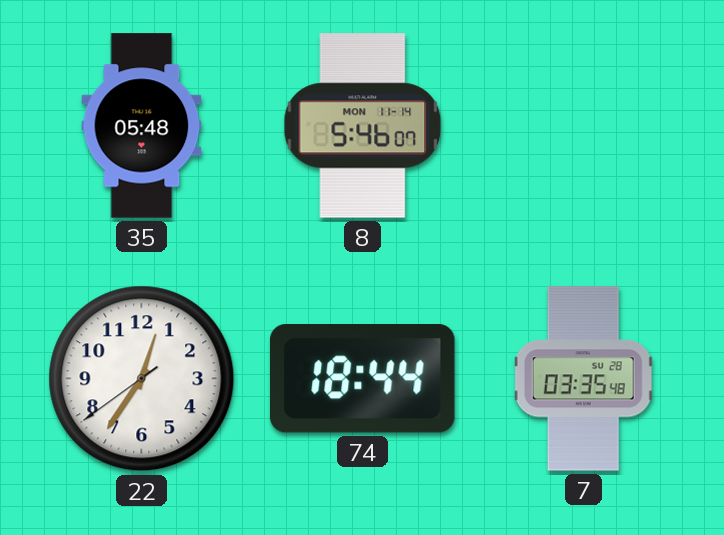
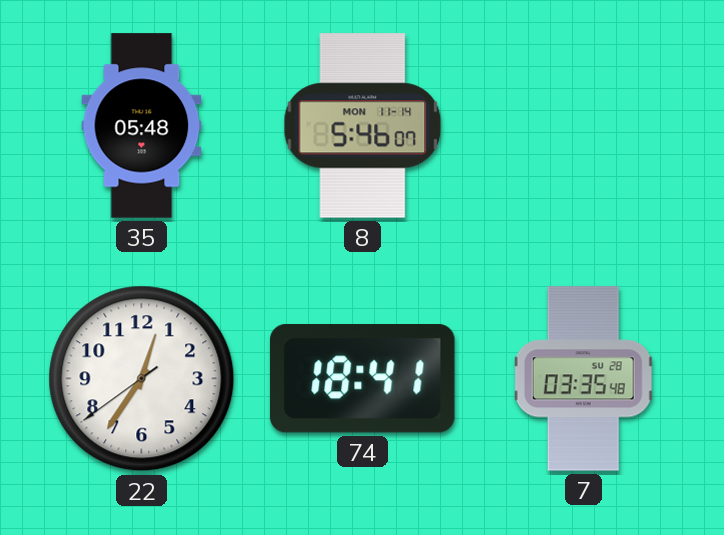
74: 18:44 -> 18:41 (362, 379)
